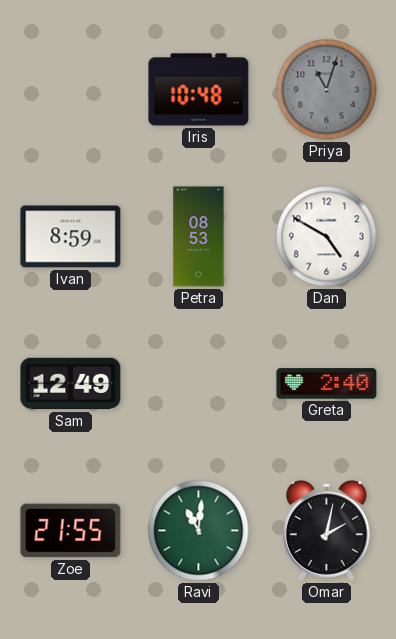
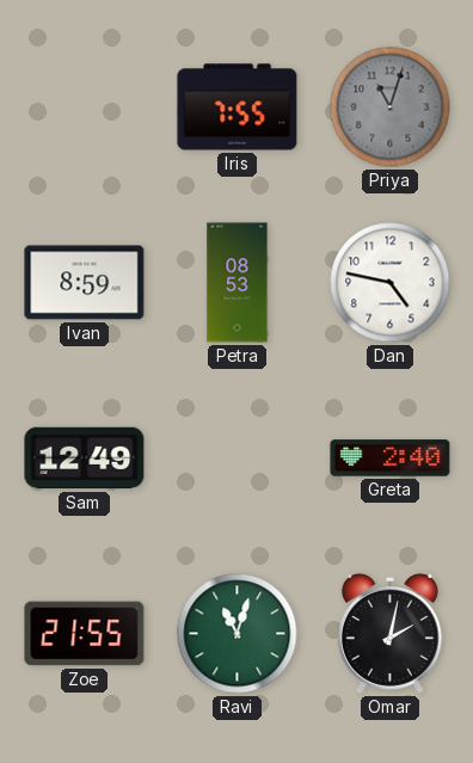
Iris: 10:48 -> 7:55 (238, 107)
Dan: 4:50 -> 4:47 (391, 283)
Ravi: 11:01 -> 11:03 (238, 634)
